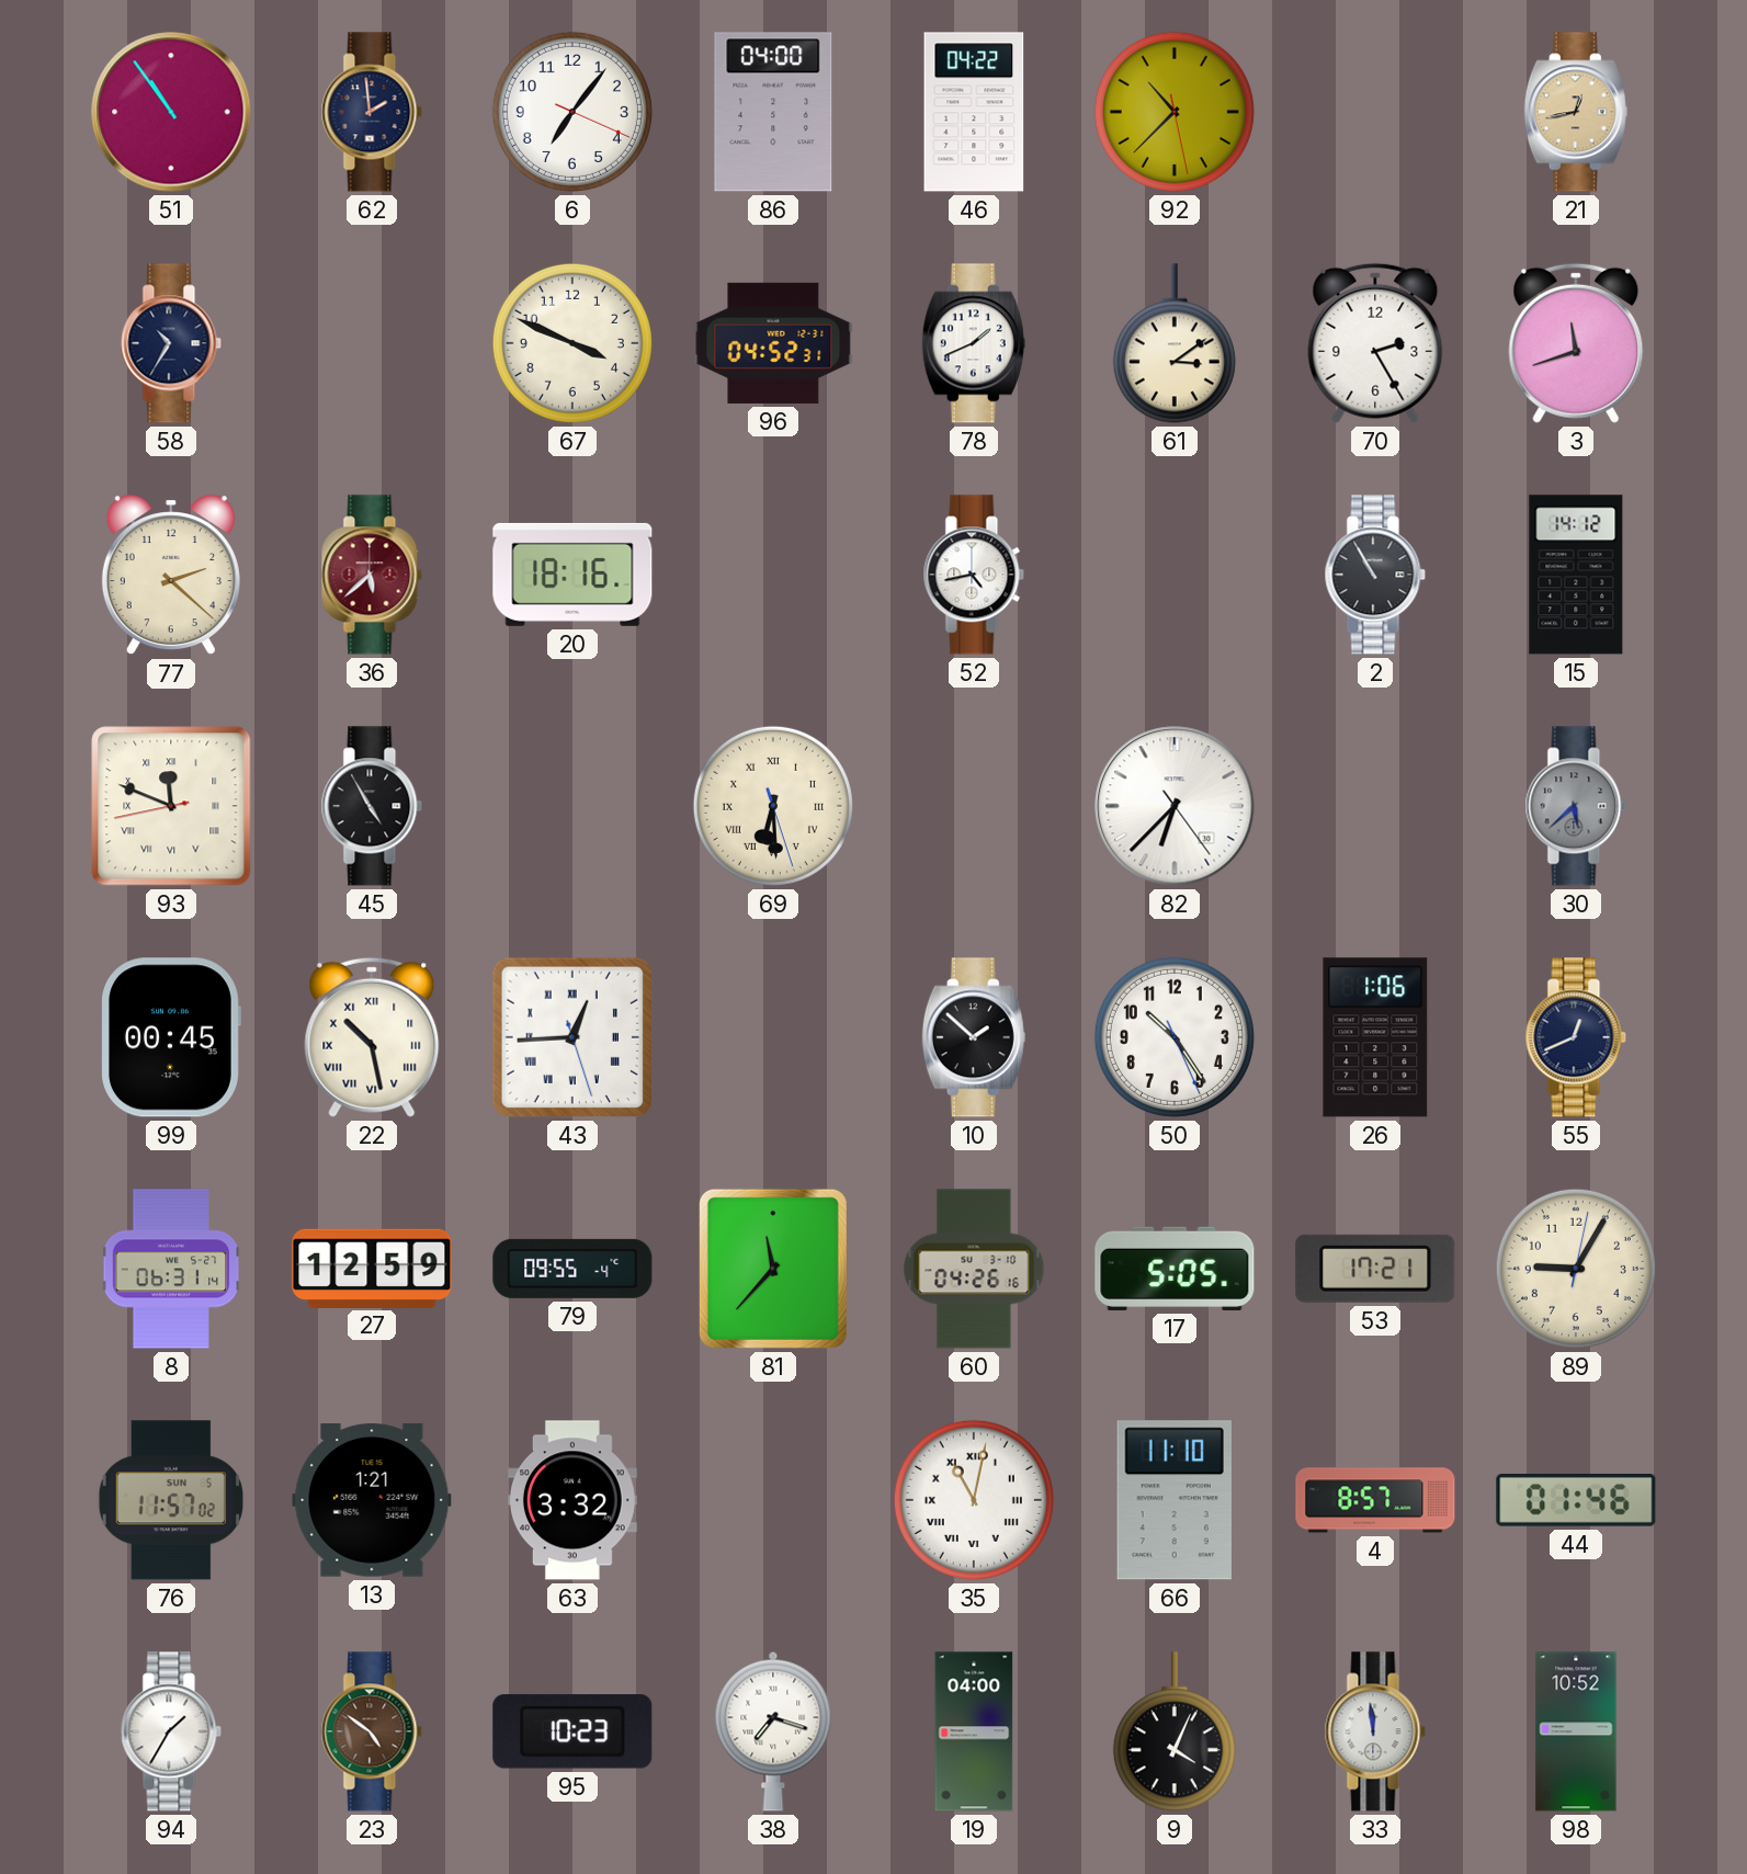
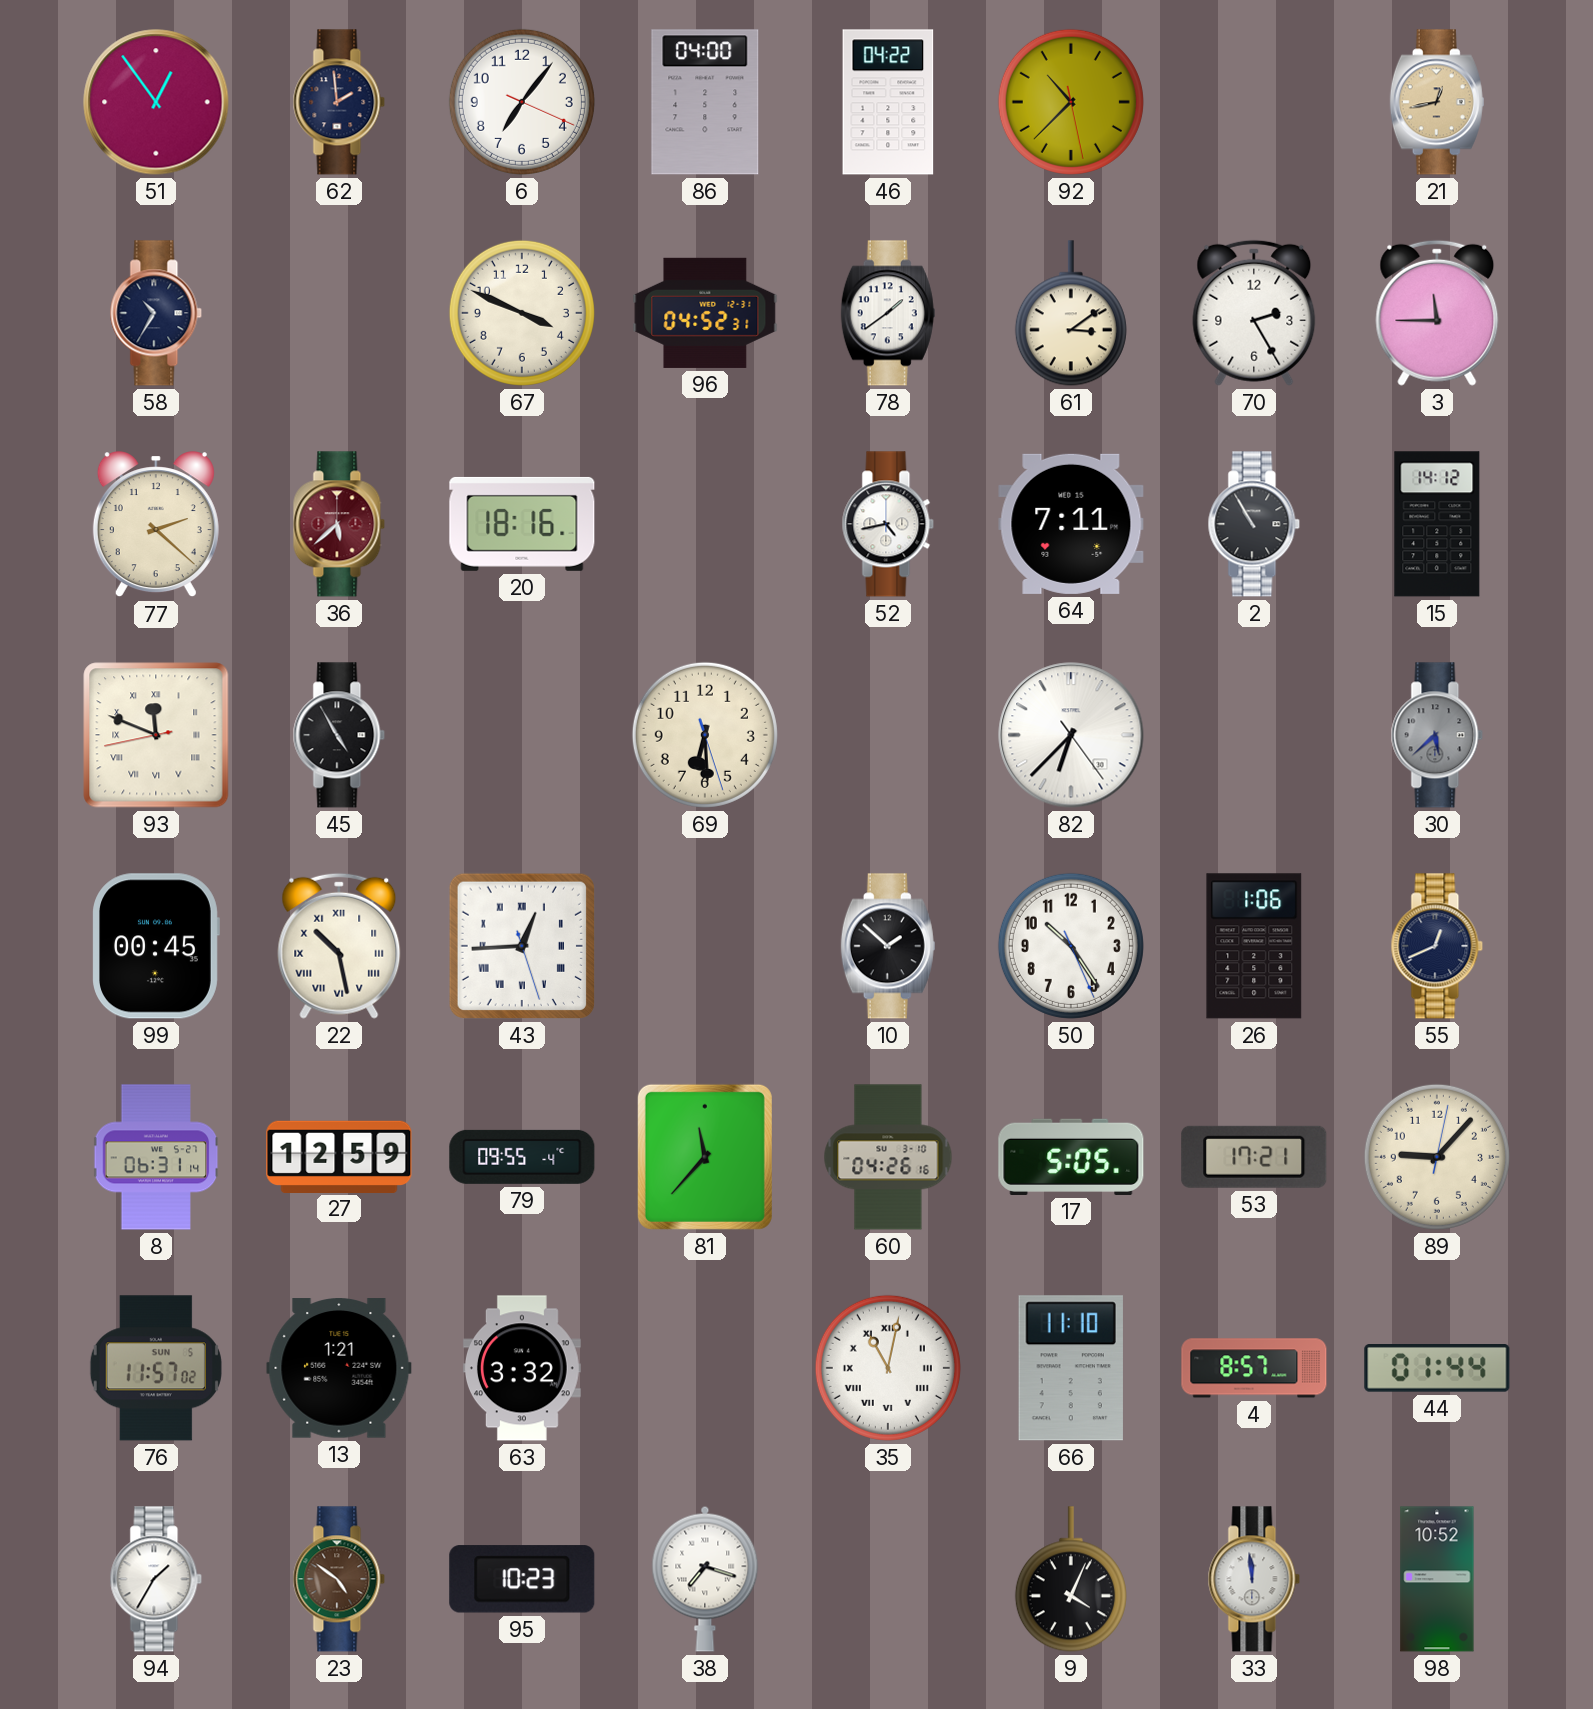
51: 10:54 -> 12:54 (156, 102)
78: 1:41 -> 1:39 (888, 313)
3: 11:42 -> 11:45 (1437, 313)
64: none -> 7:11 (1071, 524)
69 numerals: Roman -> Arabic (705, 735)
89: 9:05 -> 9:07 (1437, 1157)
44: 01:46 -> 01:44 (1437, 1369)
19: 04:00 -> none (974, 1731)
